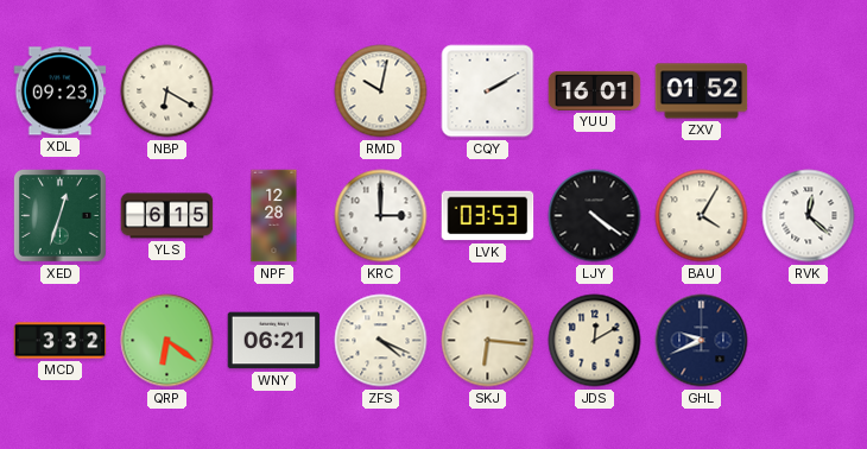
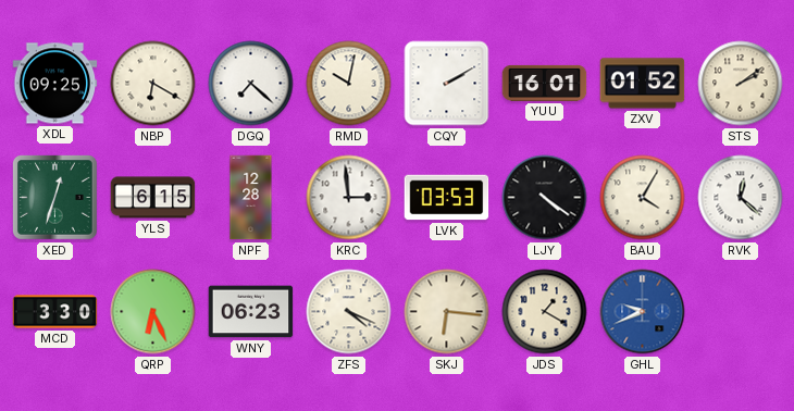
XDL: 09:23 -> 09:25 (55, 84)
DGQ: none -> 7:22 (251, 84)
STS: none -> 2:09 (741, 84)
KRC: 3:00 -> 2:59 (349, 198)
MCD: 3:32 -> 3:30 (55, 312)
QRP: 6:21 -> 6:26 (153, 312)
WNY: 06:21 -> 06:23 (251, 312)
JDS: 12:10 -> 1:20 (545, 312)
GHL dial: navy -> blue (643, 312)
